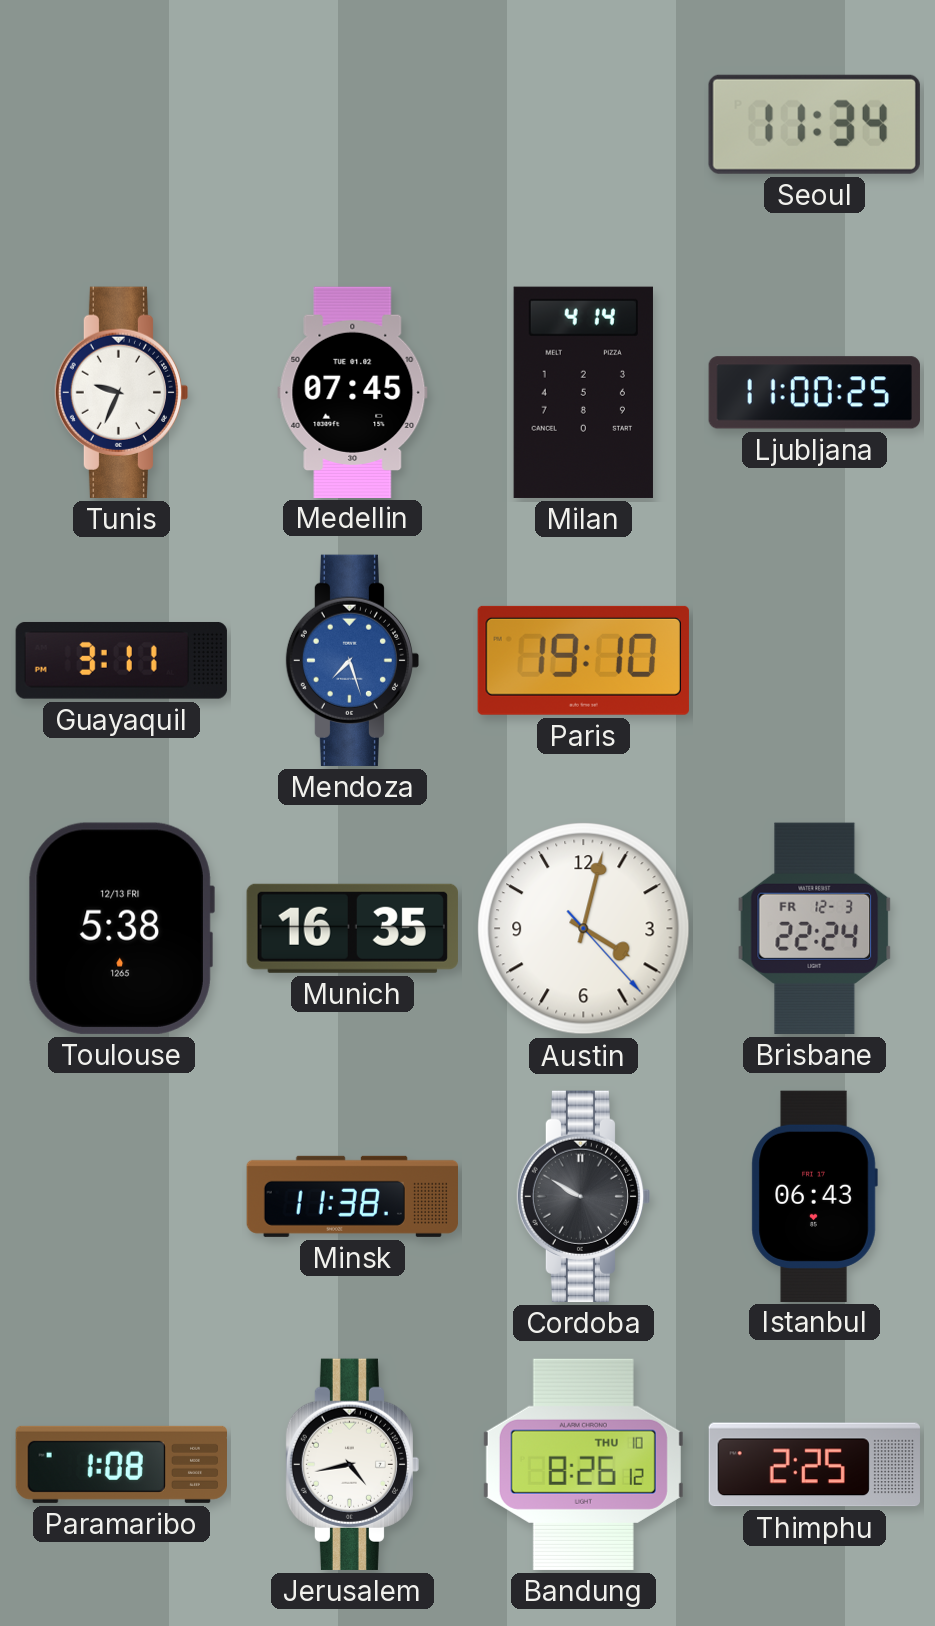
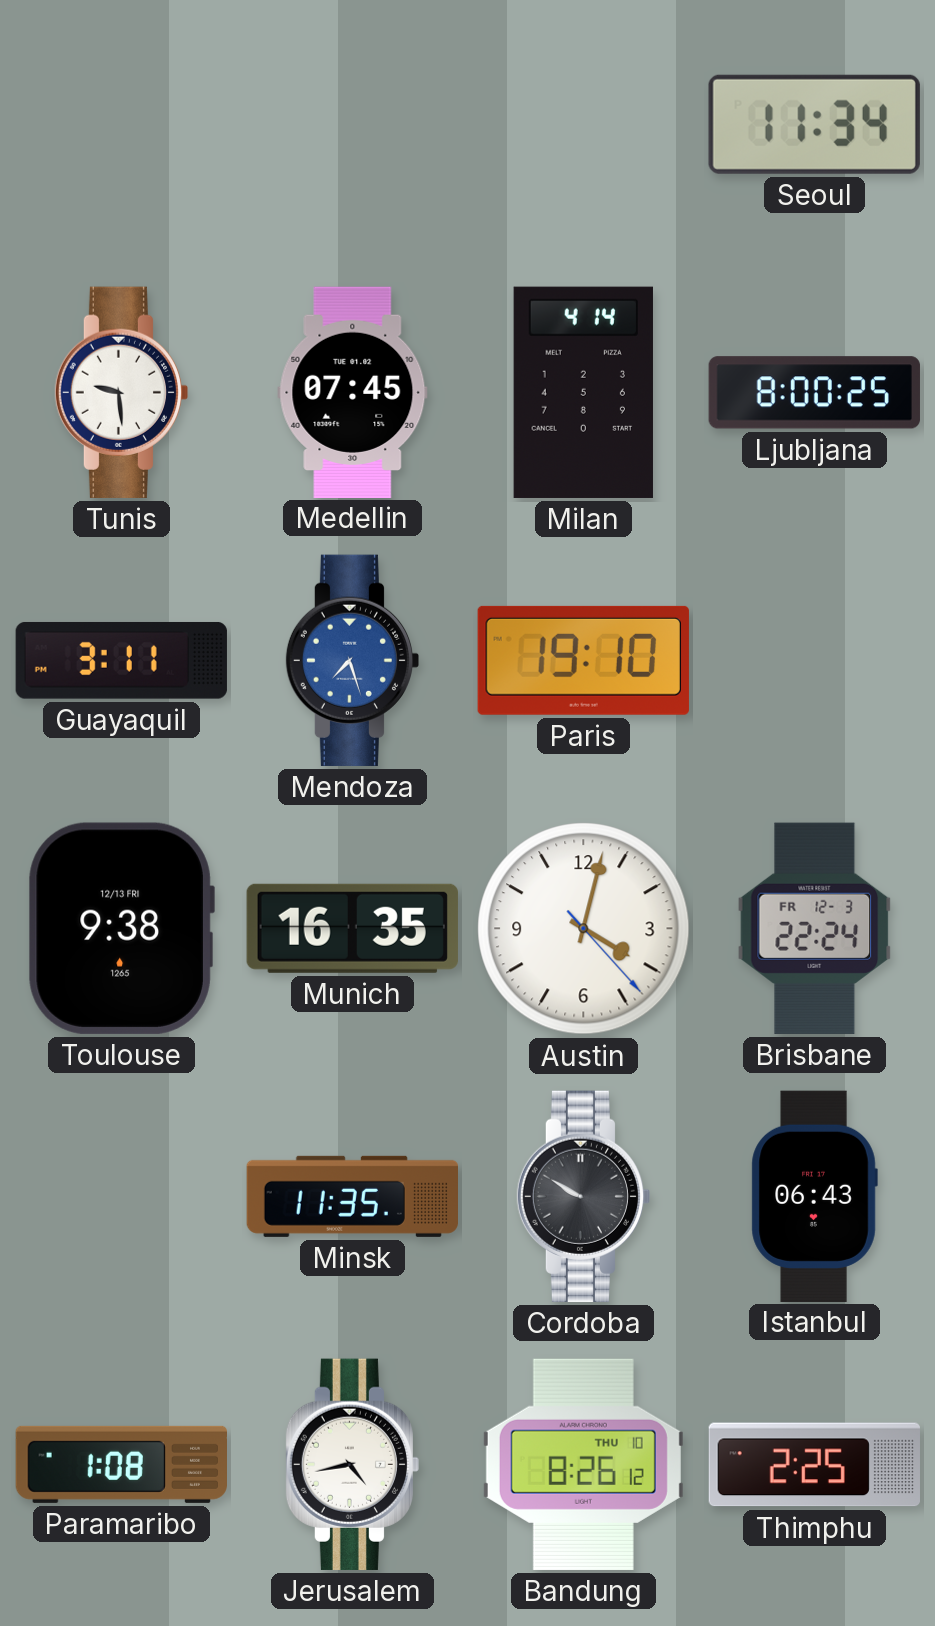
Tunis: 9:34 -> 9:29 (121, 392)
Ljubljana: 11:00 -> 8:00 (814, 393)
Toulouse: 5:38 -> 9:38 (121, 928)
Minsk: 11:38 -> 11:35 (352, 1196)
